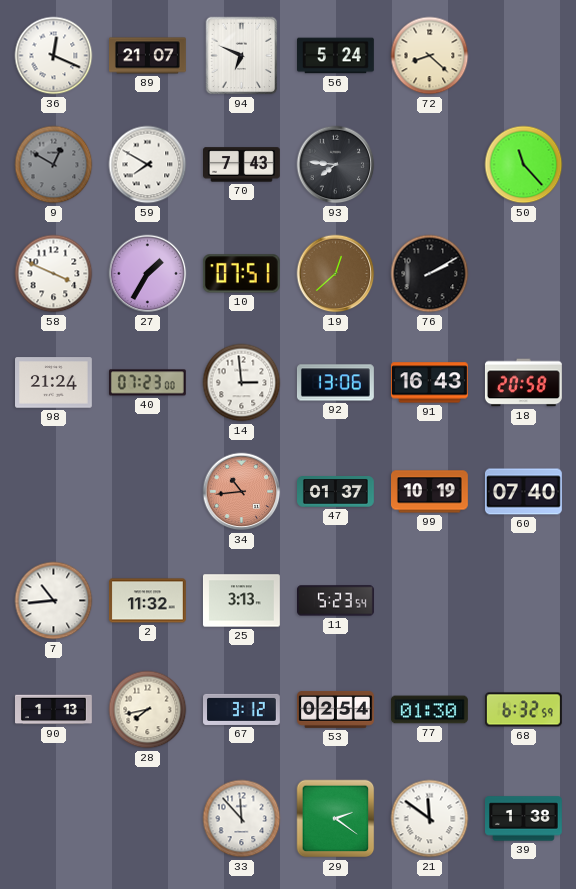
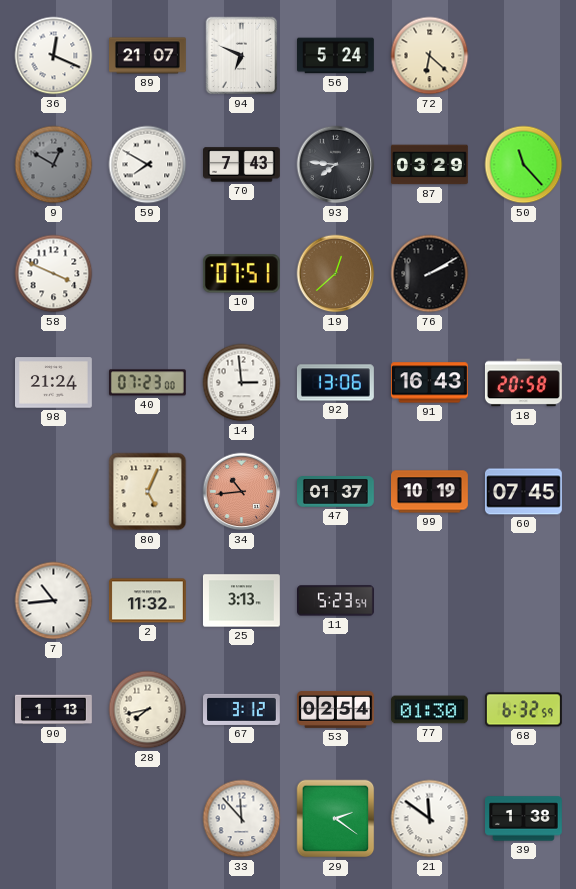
72: 8:22 -> 6:22 (430, 56)
87: none -> 03:29 (430, 165)
27: 1:35 -> none (148, 274)
80: none -> 5:04 (148, 492)
60: 07:40 -> 07:45 (523, 492)
